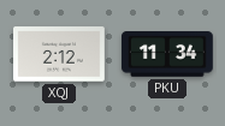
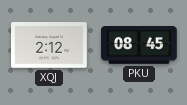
PKU: 11:34 -> 08:45 (139, 46)
